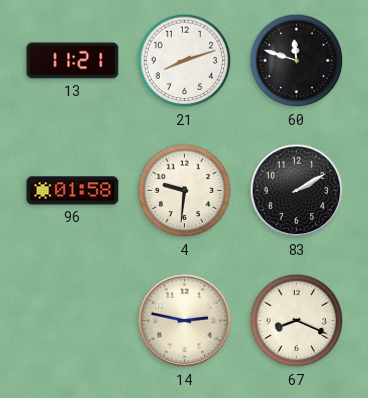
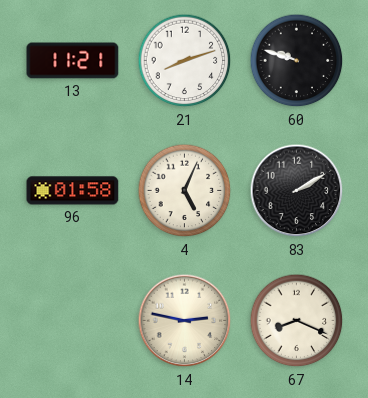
60: 11:48 -> 9:48 (297, 61)
4: 9:31 -> 5:04 (185, 191)
